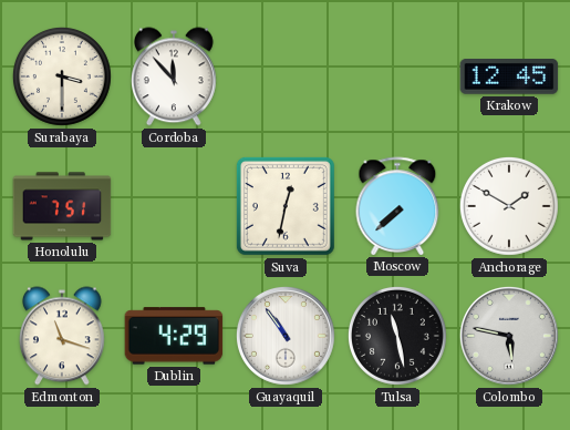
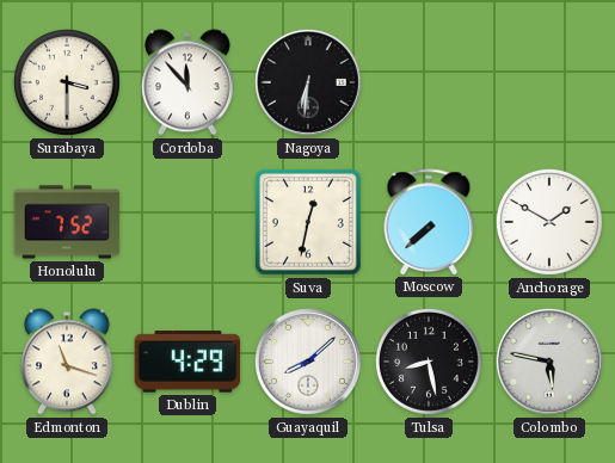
Nagoya: none -> 6:31 (308, 82)
Krakow: 12:45 -> none (509, 78)
Honolulu: 7:51 -> 7:52 (67, 222)
Guayaquil: 10:54 -> 8:08 (308, 362)
Tulsa: 11:28 -> 8:28 (429, 362)
